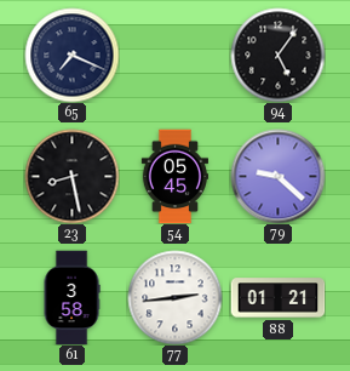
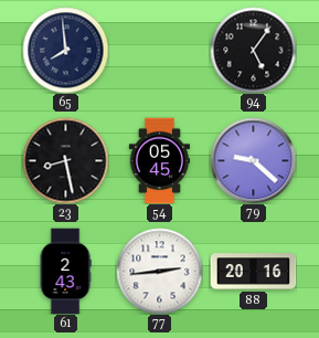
65: 7:19 -> 7:59 (65, 50)
61: 3:58 -> 2:43 (65, 271)
88: 01:21 -> 20:16 (253, 272)
